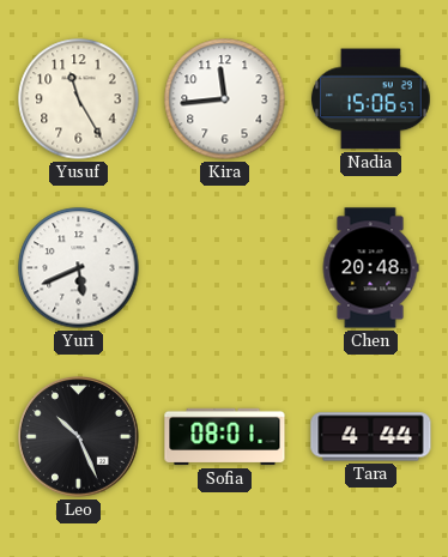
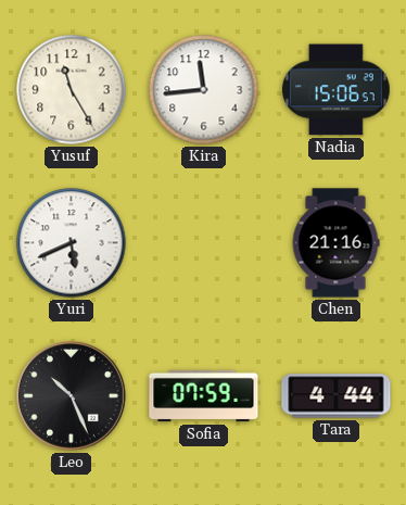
Chen: 20:48 -> 21:16 (335, 243)
Sofia: 08:01 -> 07:59 (204, 396)
